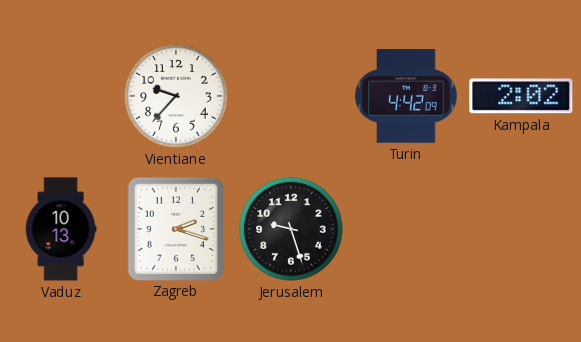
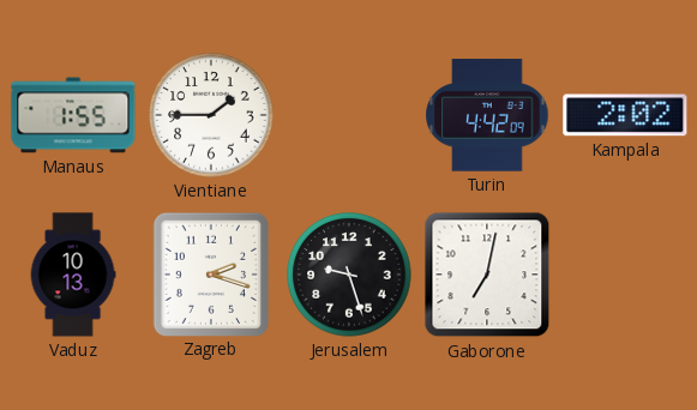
Manaus: none -> 1:55 (73, 115)
Vientiane: 9:37 -> 1:45 (211, 115)
Gaborone: none -> 7:02 (487, 275)
